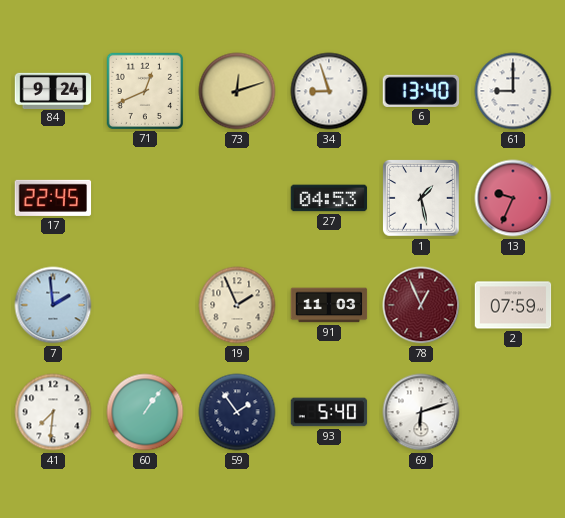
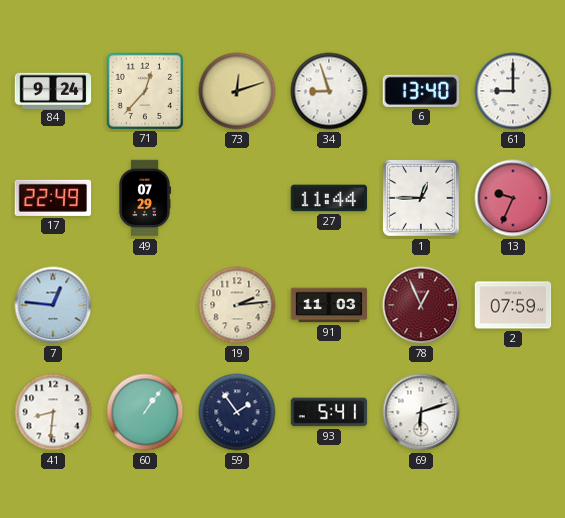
71: 12:41 -> 12:37 (144, 90)
17: 22:45 -> 22:49 (53, 198)
49: none -> 07:29 (145, 198)
27: 04:53 -> 11:44 (329, 198)
1: 1:28 -> 12:45 (422, 199)
7: 1:59 -> 12:46 (53, 305)
19: 1:56 -> 2:14 (237, 305)
41: 7:31 -> 8:31 (53, 412)
93: 5:40 -> 5:41 (329, 412)
